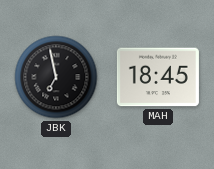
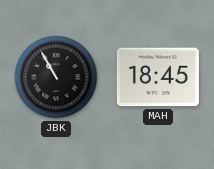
JBK: 6:58 -> 10:55 (56, 77)
